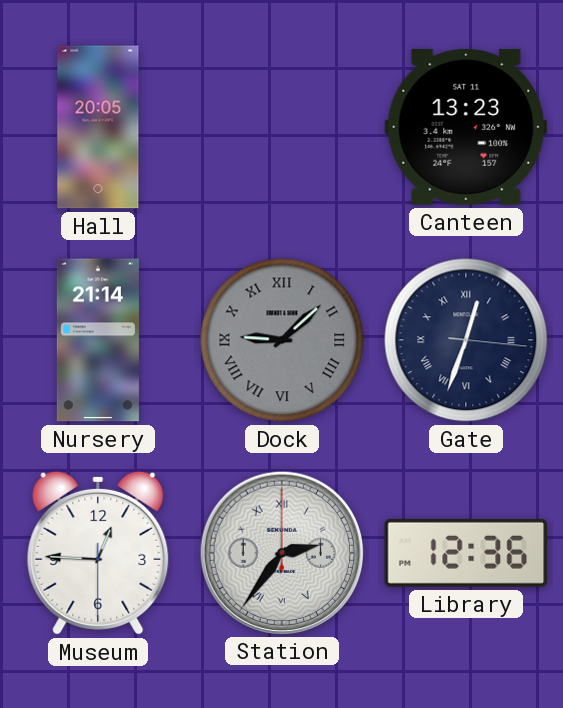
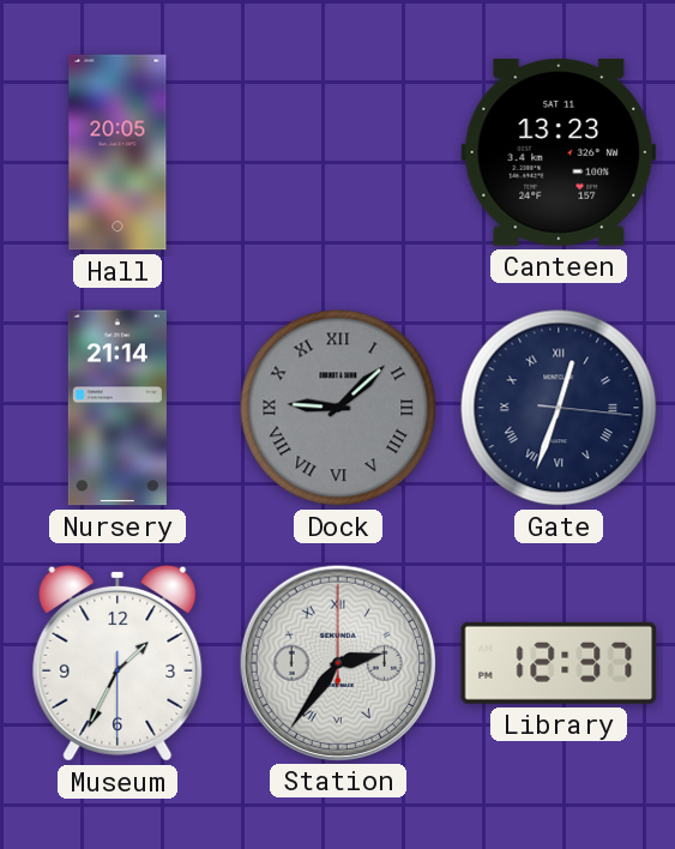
Museum: 12:45 -> 1:34 (117, 663)
Library: 12:36 -> 12:37 (559, 663)
